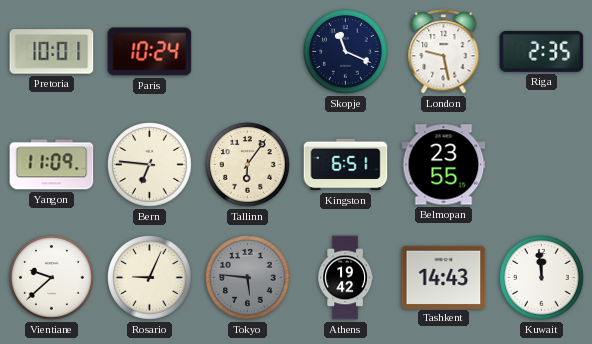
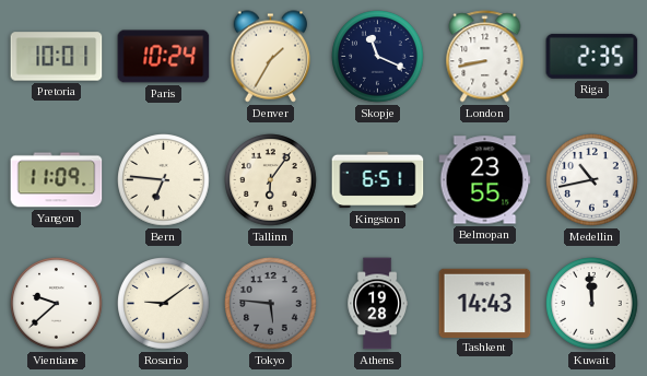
Denver: none -> 1:35 (271, 57)
London: 9:28 -> 8:43 (485, 57)
Medellin: none -> 10:43 (592, 180)
Rosario: 9:04 -> 9:09 (164, 304)
Athens: 19:42 -> 19:28 (377, 304)
